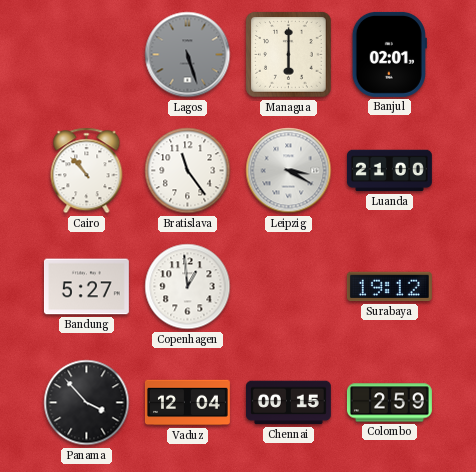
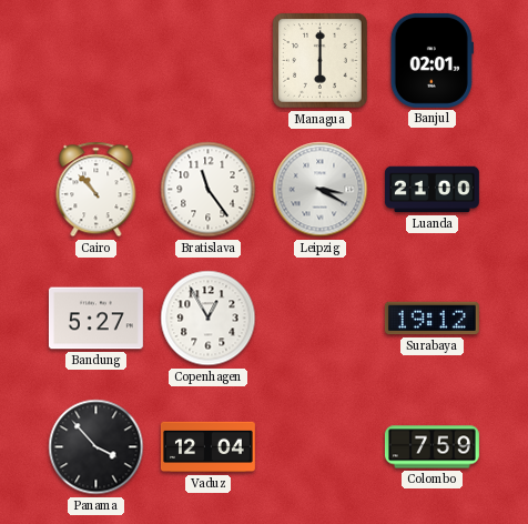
Lagos: 5:27 -> none (188, 55)
Copenhagen: 12:59 -> 12:55 (209, 319)
Chennai: 00:15 -> none (288, 403)
Colombo: 2:59 -> 7:59 (431, 447)
